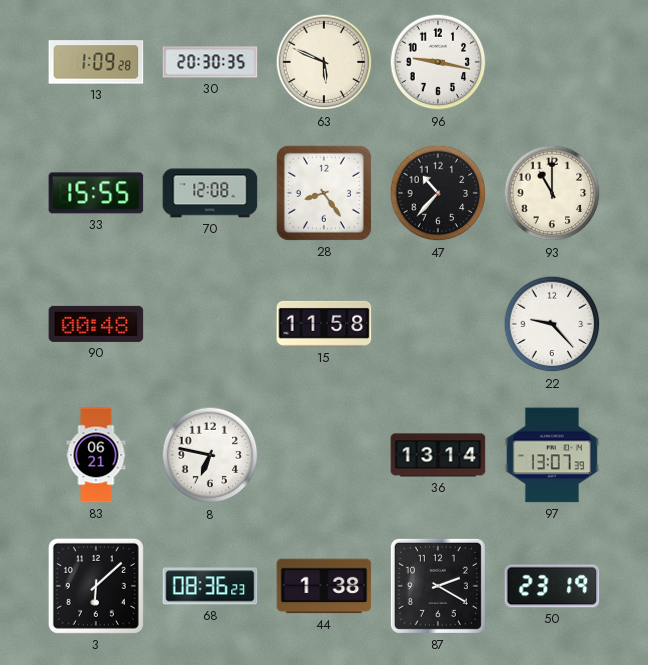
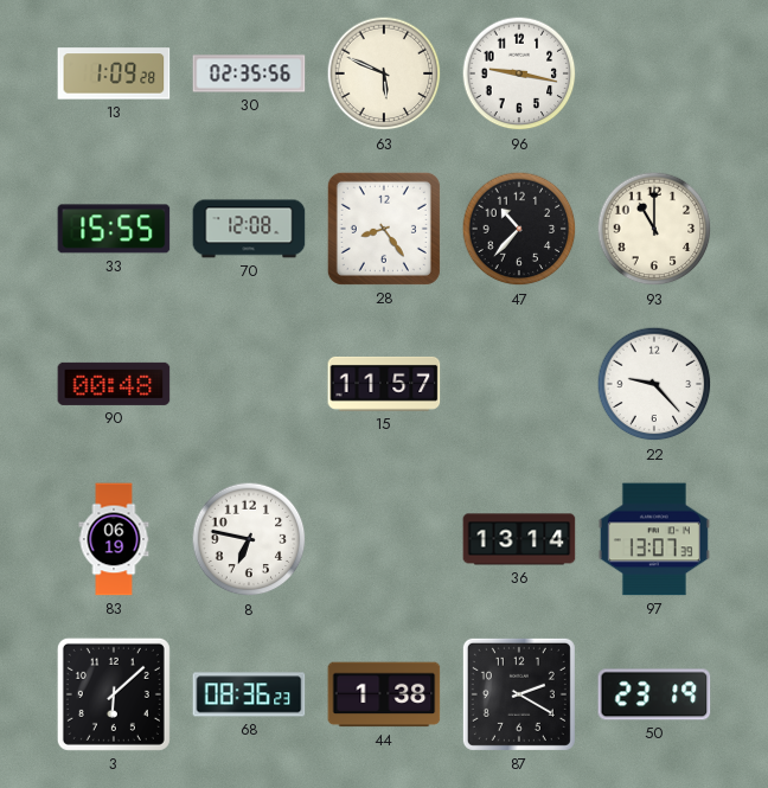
30: 20:30 -> 02:35 (249, 73)
15: 11:58 -> 11:57 (384, 384)
83: 06:21 -> 06:19 (114, 539)
